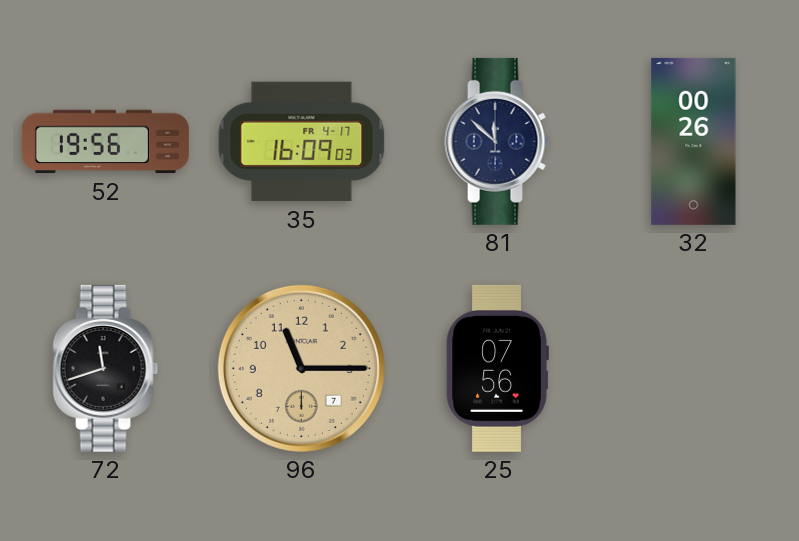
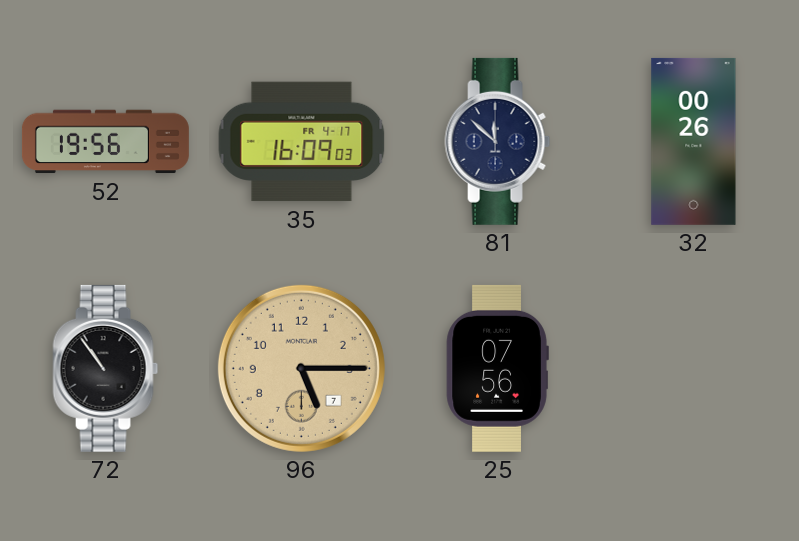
72: 11:42 -> 10:54 (106, 368)
96: 11:15 -> 5:15 (301, 368)
